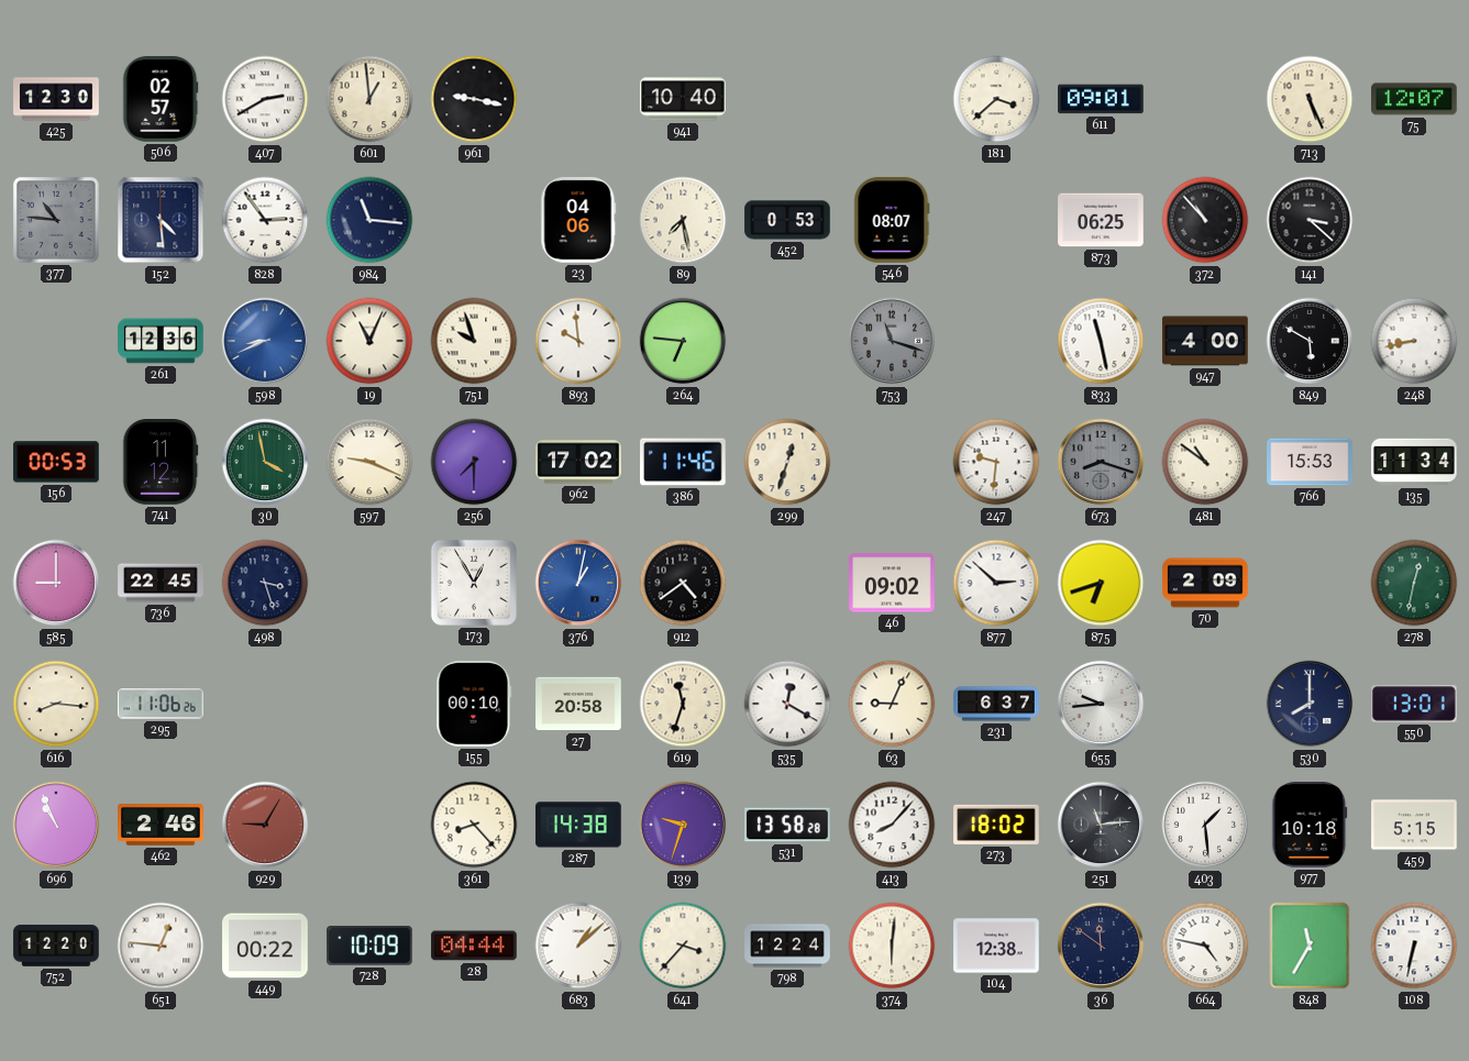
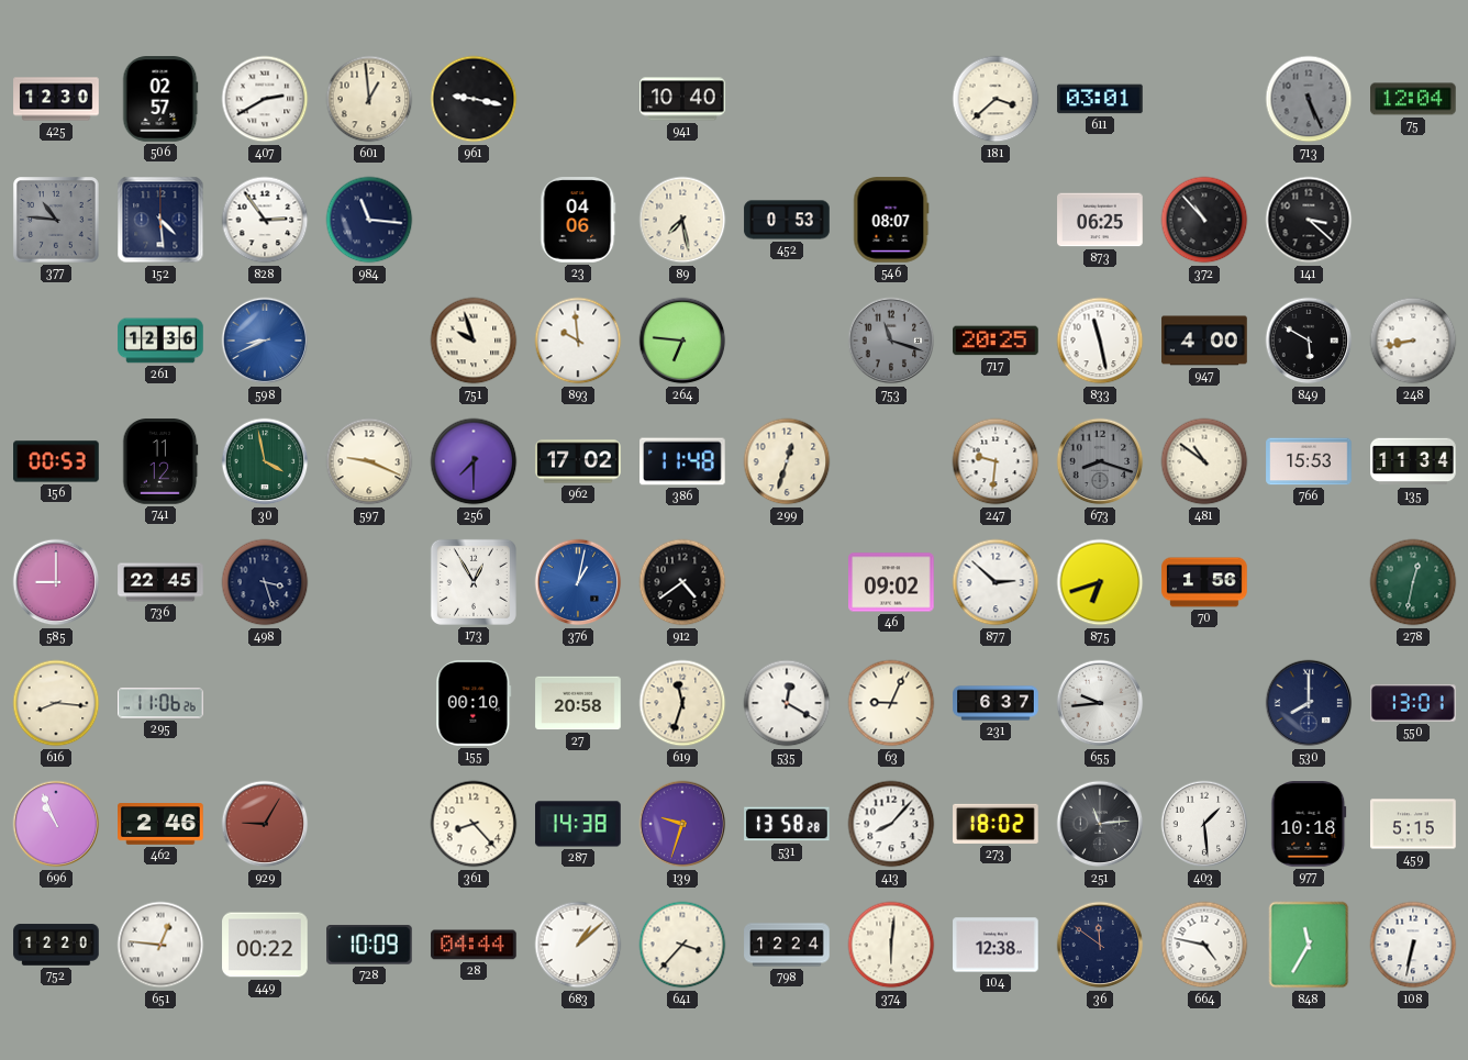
611: 09:01 -> 03:01 (1100, 99)
713 dial: cream -> grey (1309, 99)
75: 12:07 -> 12:04 (1413, 99)
19: 11:04 -> none (369, 341)
717: none -> 20:25 (996, 341)
386: 11:46 -> 11:48 (682, 461)
70: 2:09 -> 1:56 (1204, 582)
